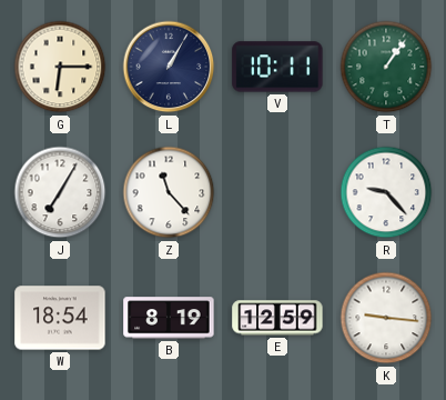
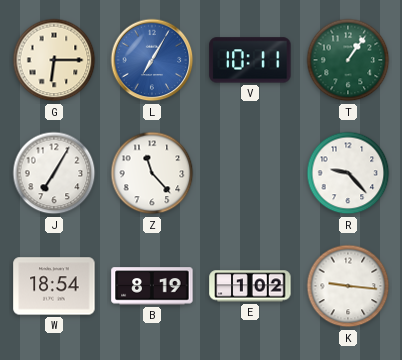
L: 1:05 -> 7:05 (152, 60)
L dial: navy -> blue (152, 60)
E: 12:59 -> 1:02 (250, 286)
